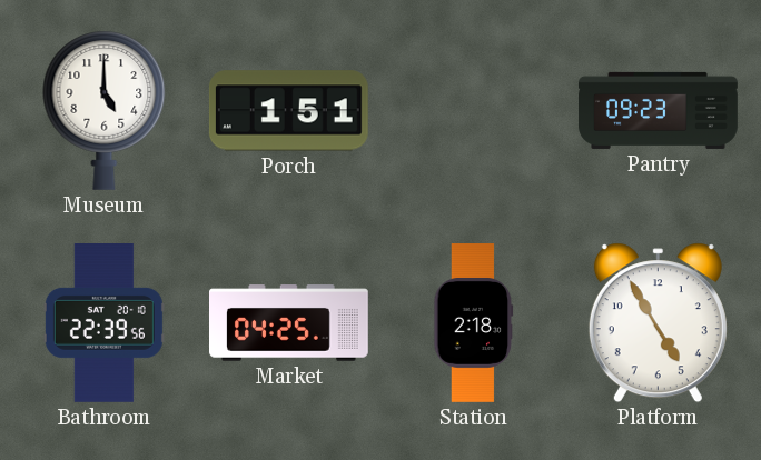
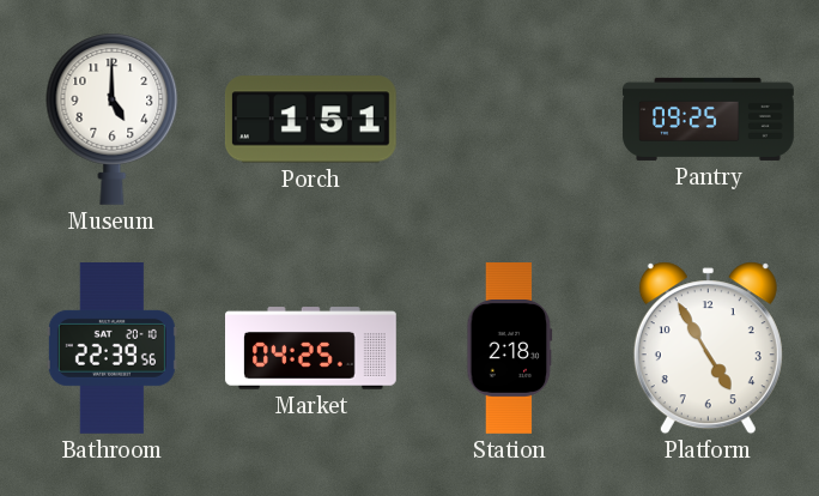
Pantry: 09:23 -> 09:25 (709, 119)
